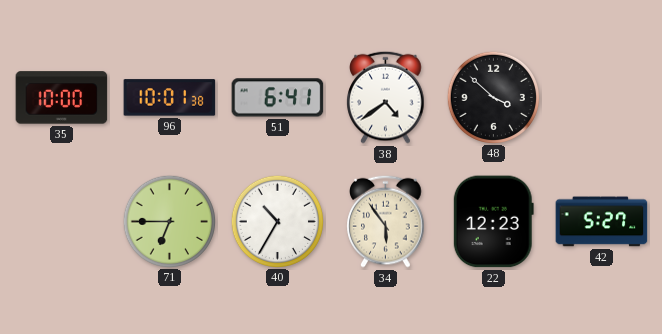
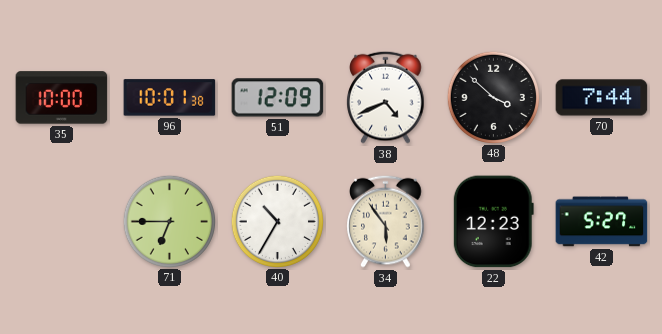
51: 6:41 -> 12:09 (278, 98)
38: 4:39 -> 4:41 (386, 97)
70: none -> 7:44 (602, 98)
